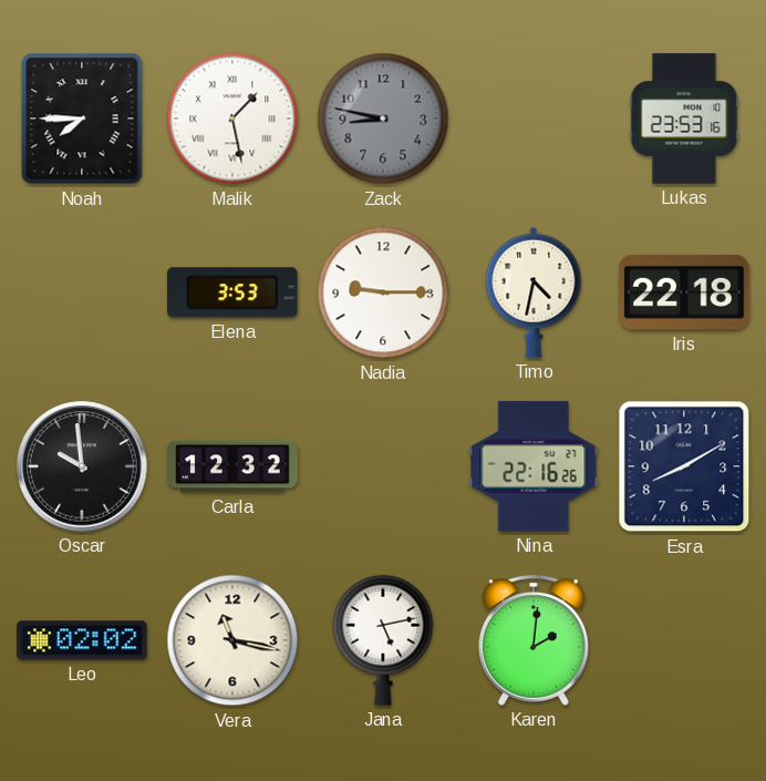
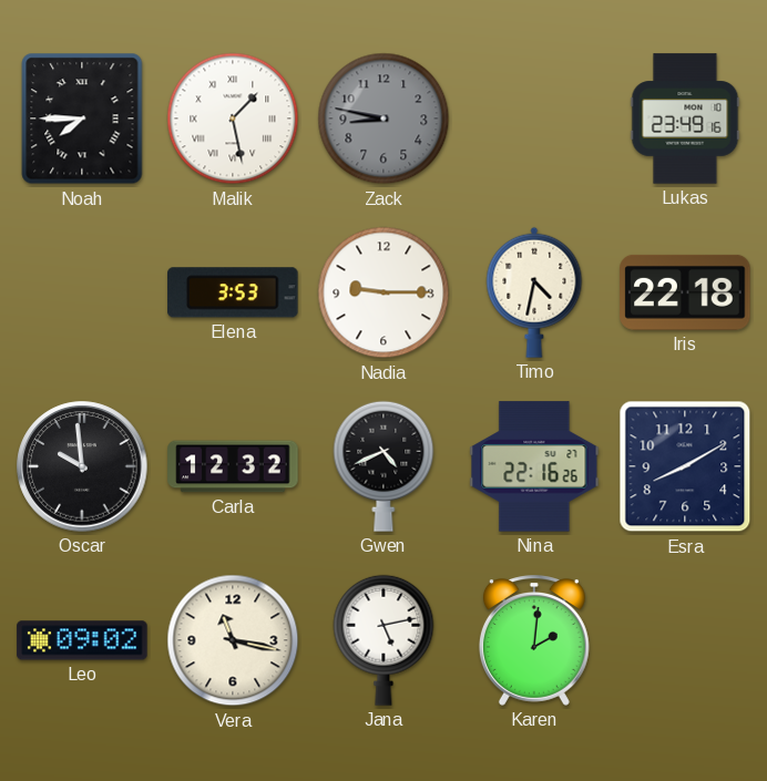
Lukas: 23:53 -> 23:49 (685, 119)
Gwen: none -> 4:41 (383, 466)
Leo: 02:02 -> 09:02 (82, 640)
